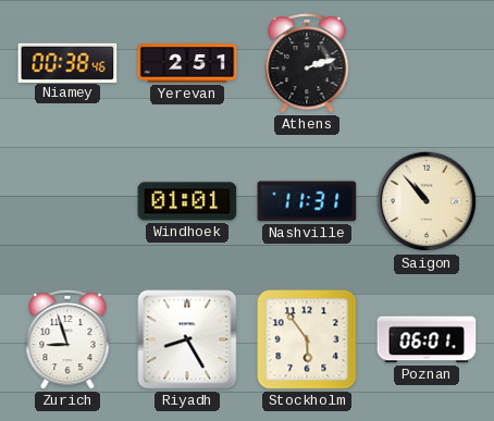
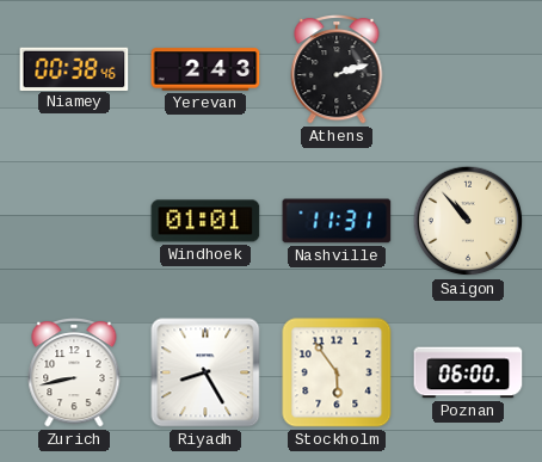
Yerevan: 2:51 -> 2:43 (205, 69)
Zurich: 8:57 -> 8:43 (74, 374)
Poznan: 06:01 -> 06:00 (468, 372)
